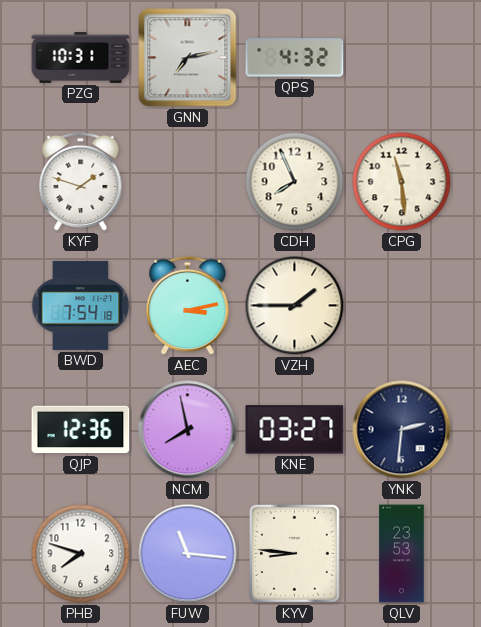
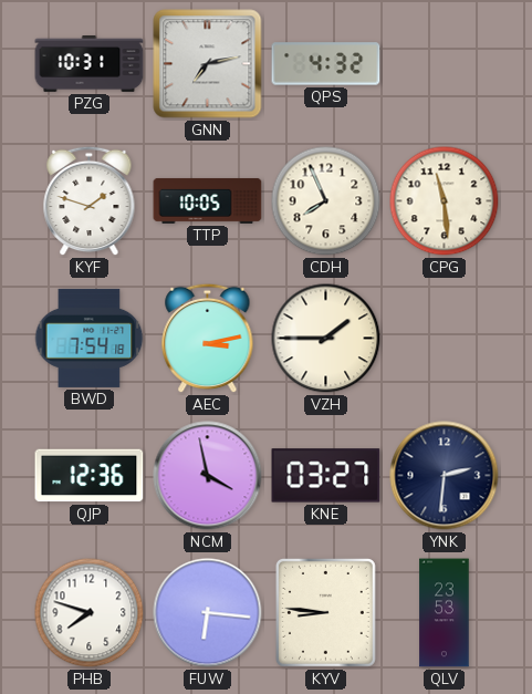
TTP: none -> 10:05 (208, 200)
NCM: 7:58 -> 3:58 (208, 476)
FUW: 11:16 -> 6:16 (208, 613)
